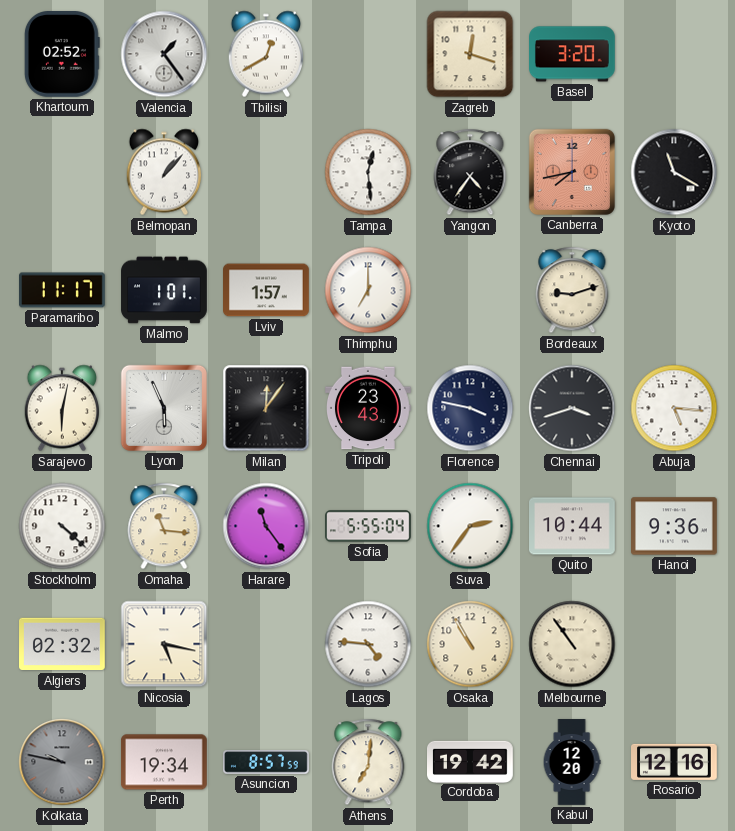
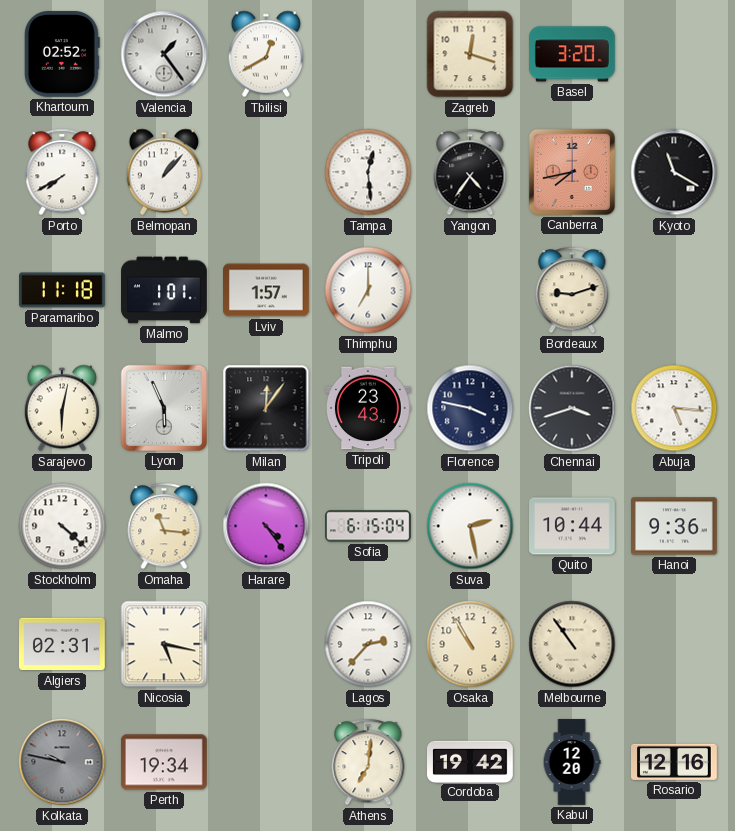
Porto: none -> 7:40 (62, 172)
Paramaribo: 11:17 -> 11:18 (63, 290)
Harare: 11:24 -> 4:24 (266, 526)
Sofia: 5:55 -> 6:15 (368, 526)
Suva: 2:36 -> 2:28 (470, 526)
Algiers: 02:32 -> 02:31 (63, 644)
Lagos: 4:46 -> 2:37 (368, 644)
Asuncion: 8:57 -> none (267, 763)
